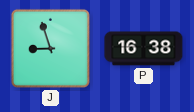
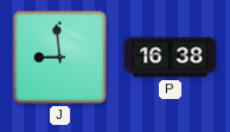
J: 8:57 -> 8:59 (59, 57)
